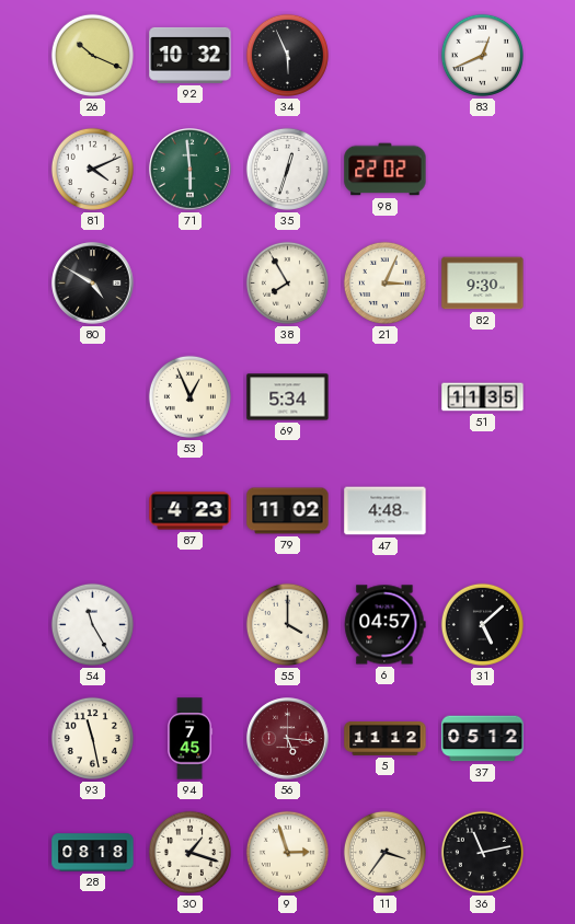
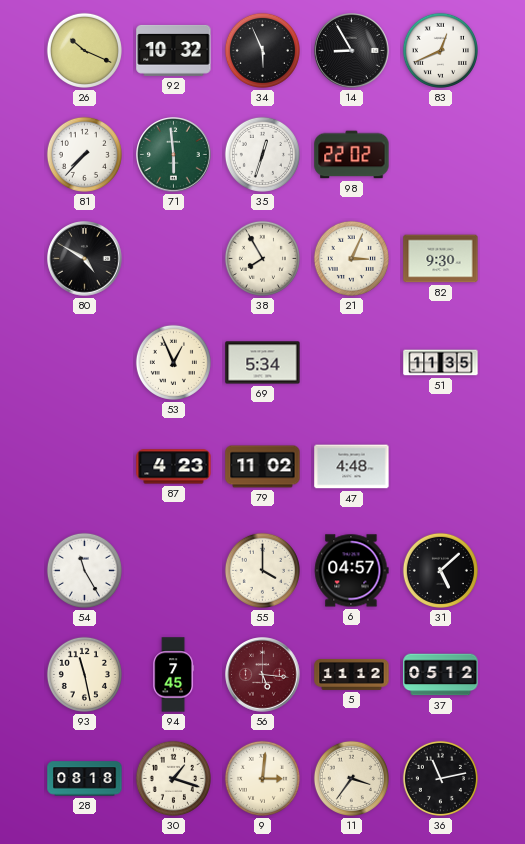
14: none -> 8:55 (352, 51)
81: 4:11 -> 7:37 (84, 154)
9: 2:57 -> 3:01 (262, 778)
